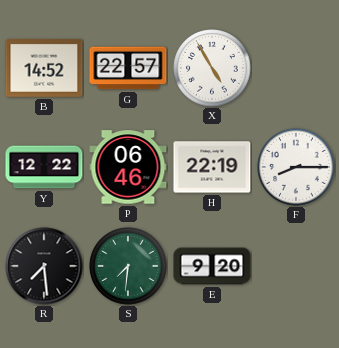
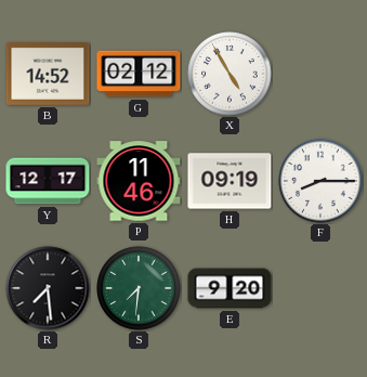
G: 22:57 -> 02:12 (139, 74)
Y: 12:22 -> 12:17 (48, 181)
P: 06:46 -> 11:46 (139, 181)
H: 22:19 -> 09:19 (230, 181)
